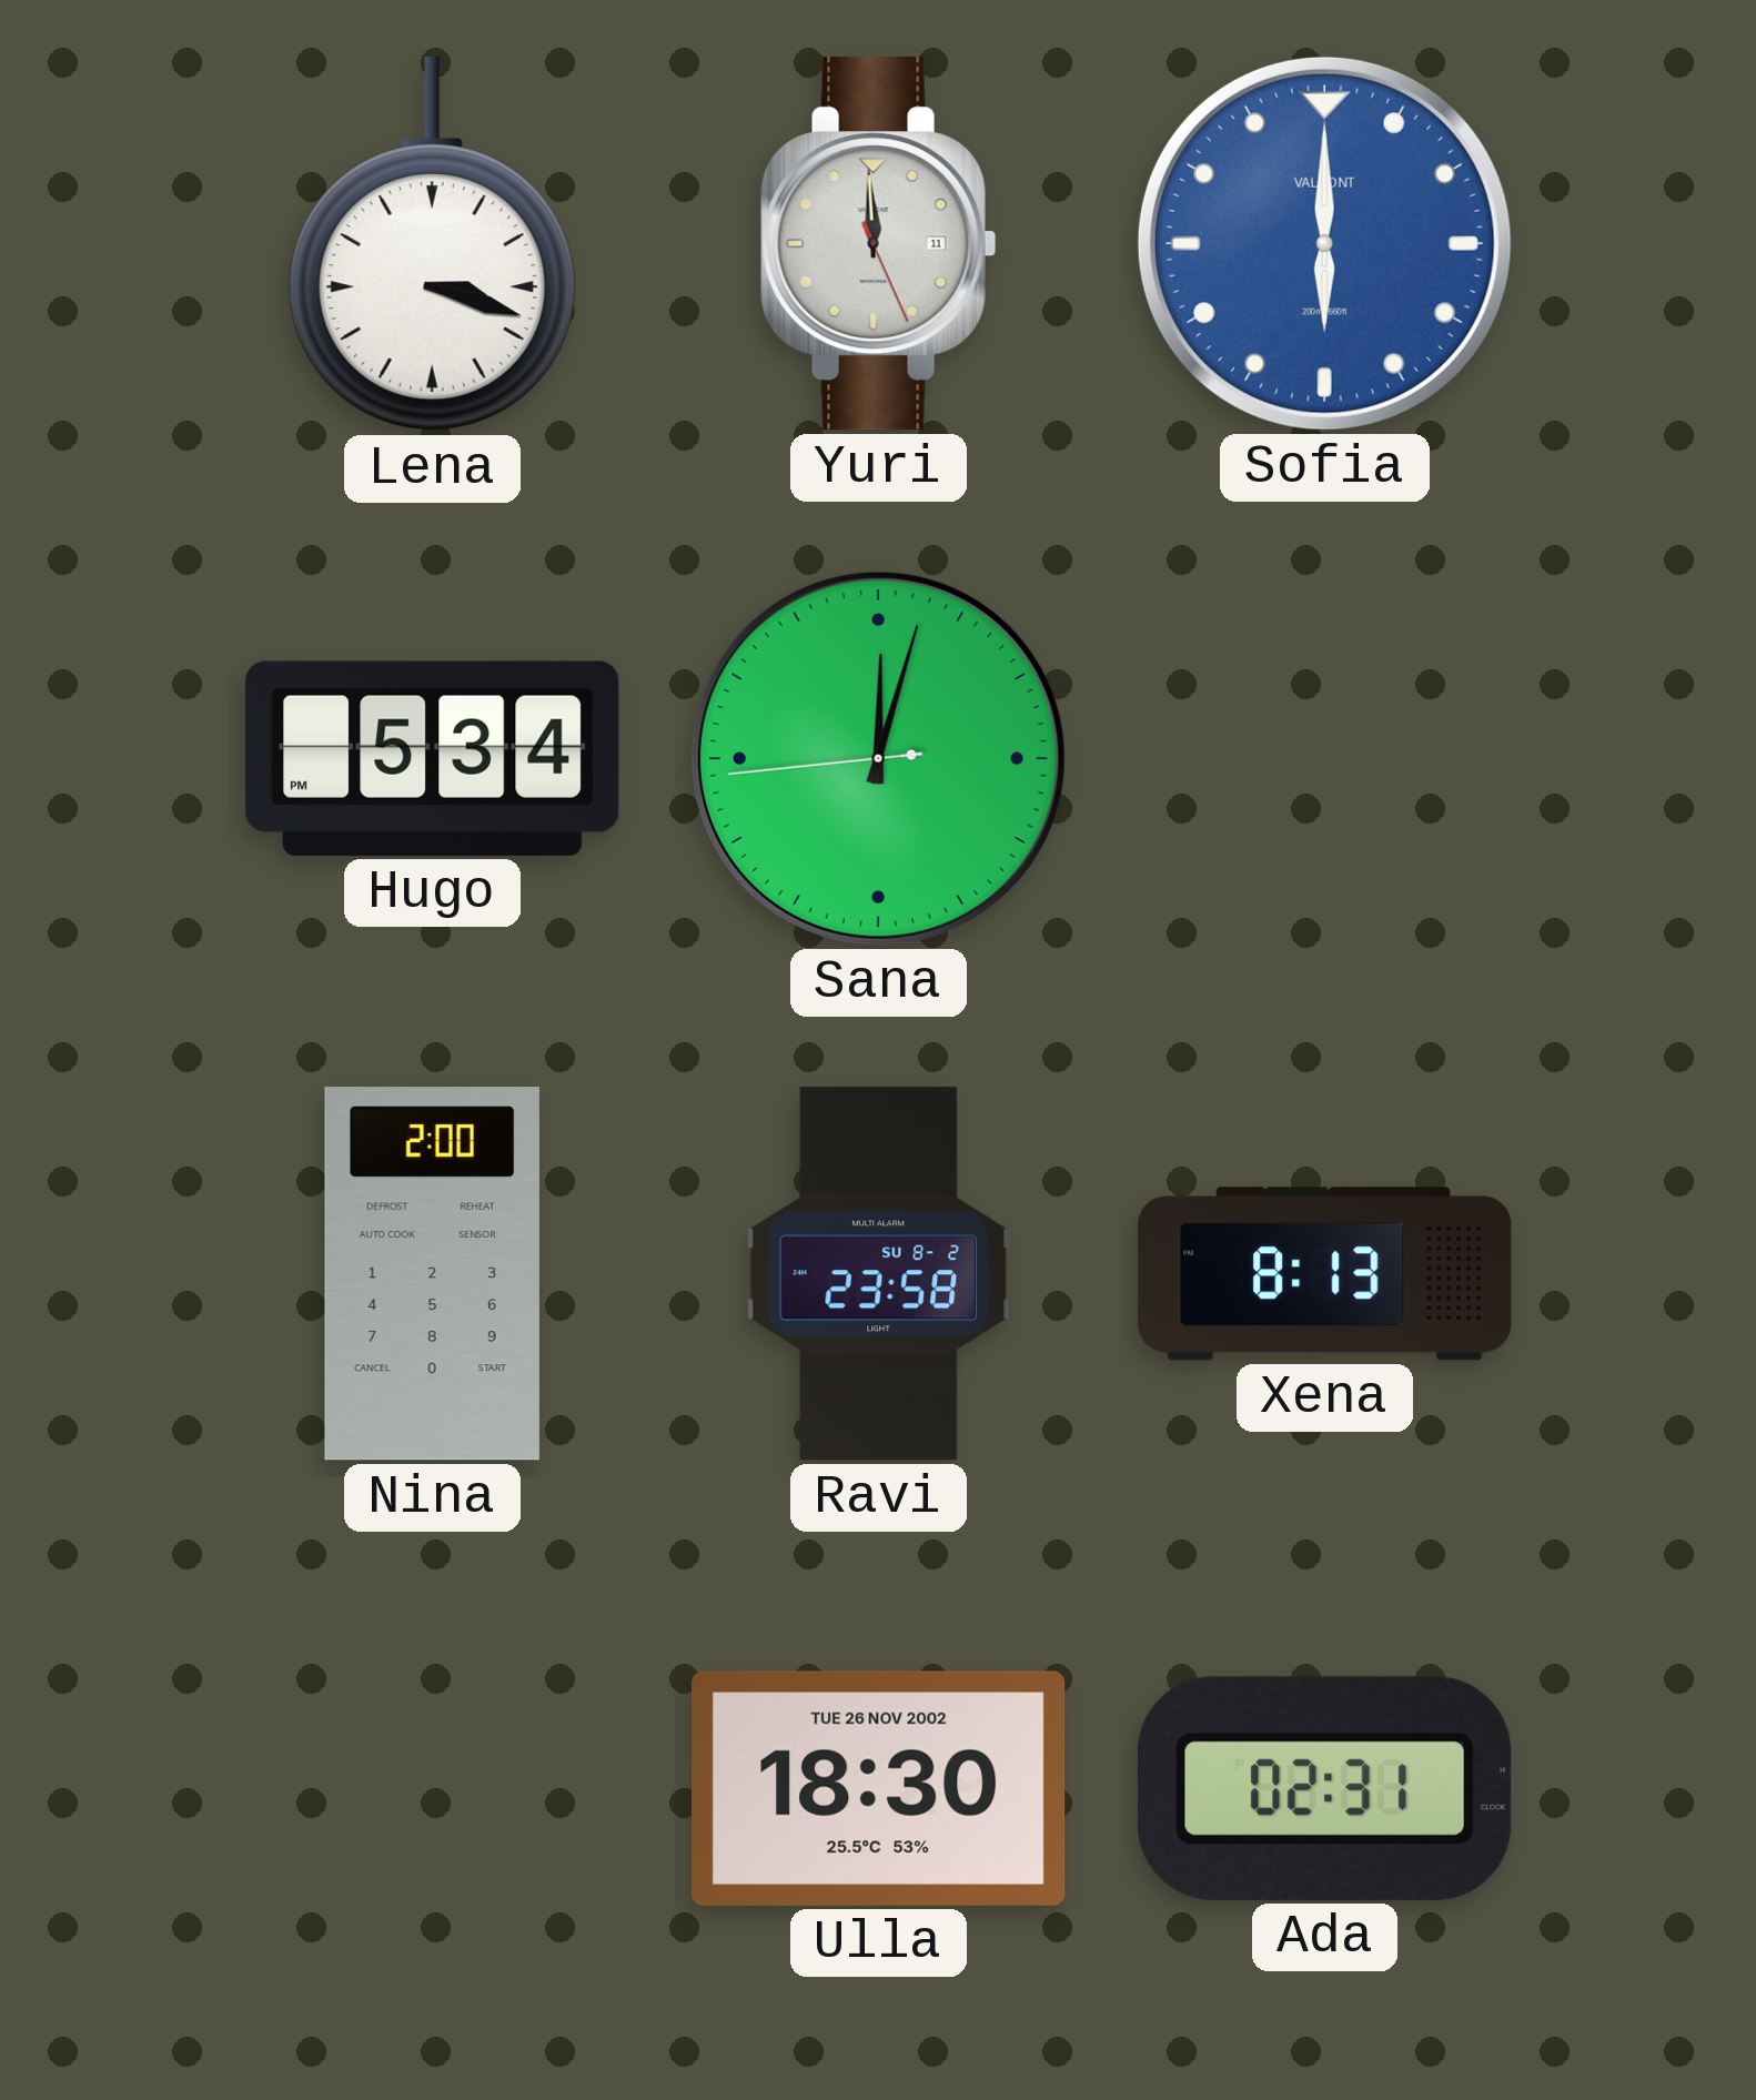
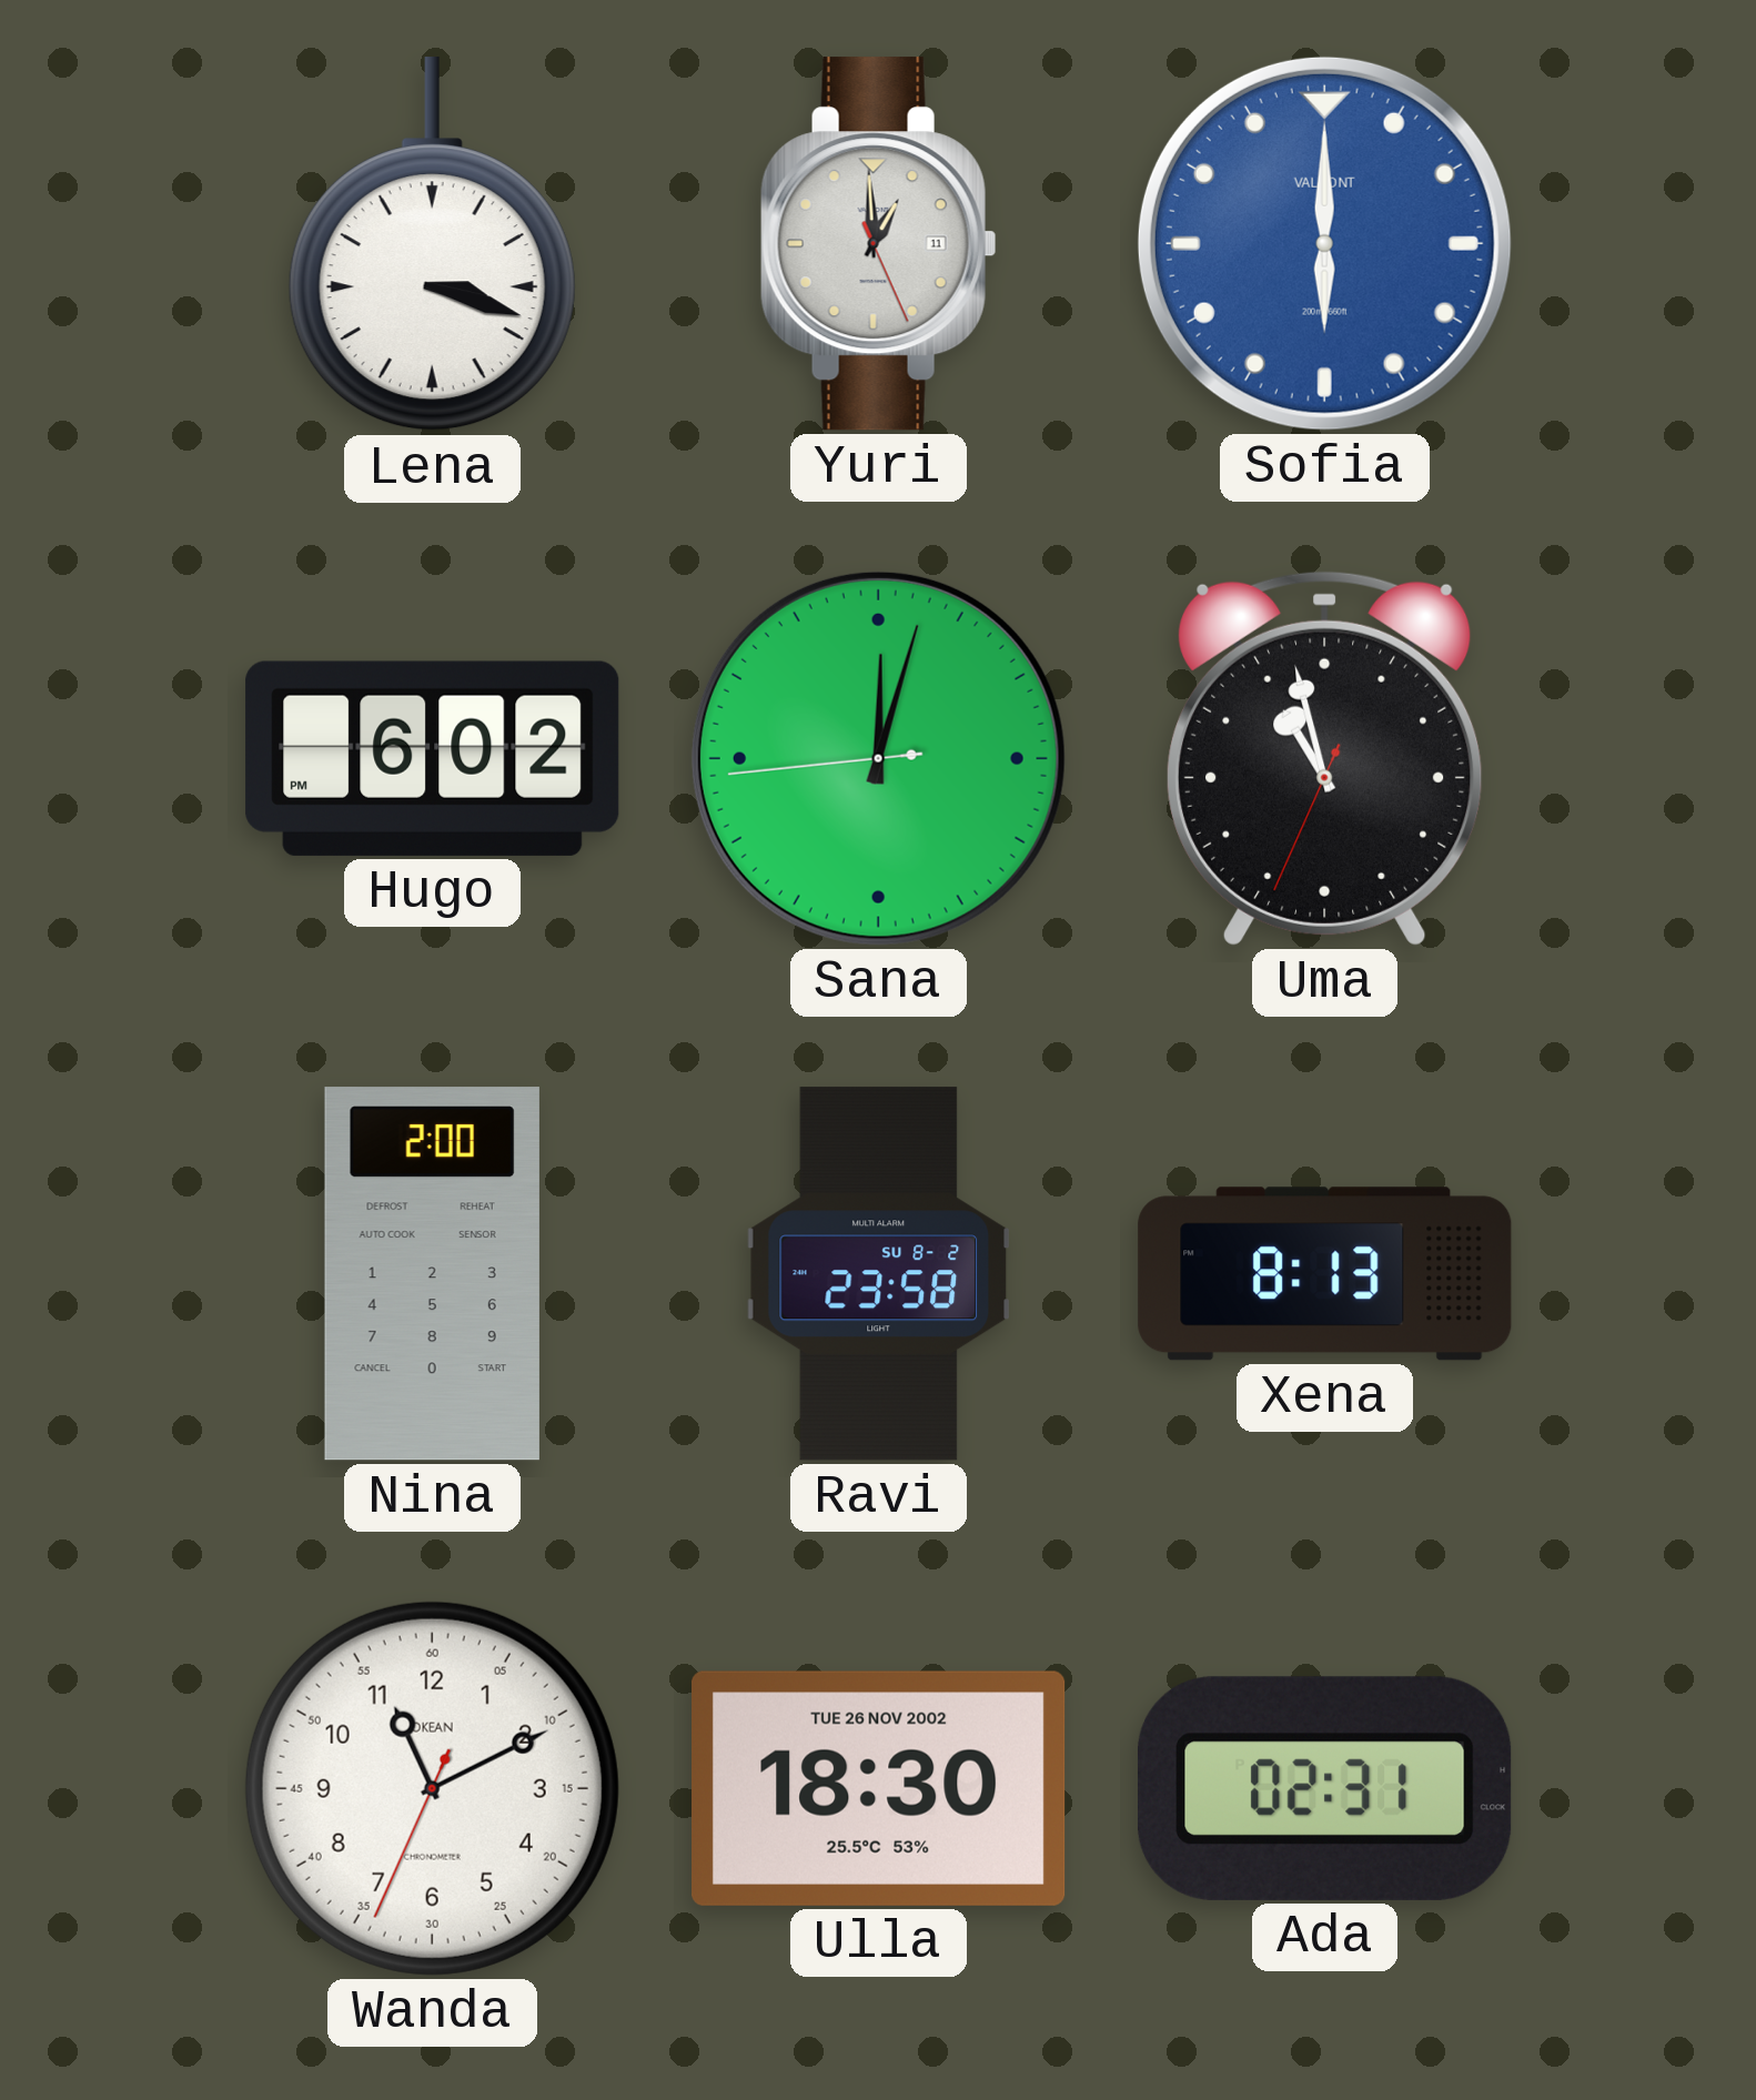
Yuri: 11:59 -> 12:59 (878, 244)
Hugo: 5:34 -> 6:02 (433, 758)
Uma: none -> 10:57 (1325, 758)
Wanda: none -> 11:10 (432, 1788)
